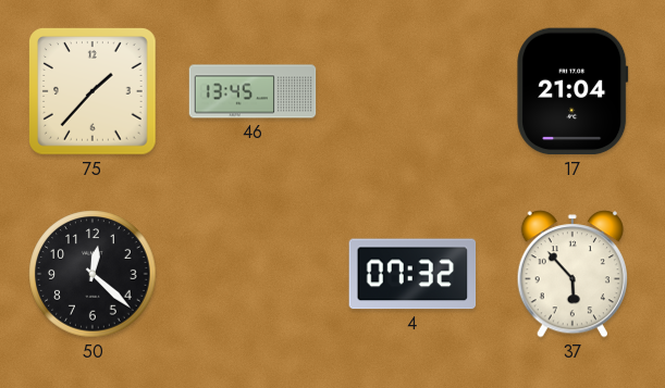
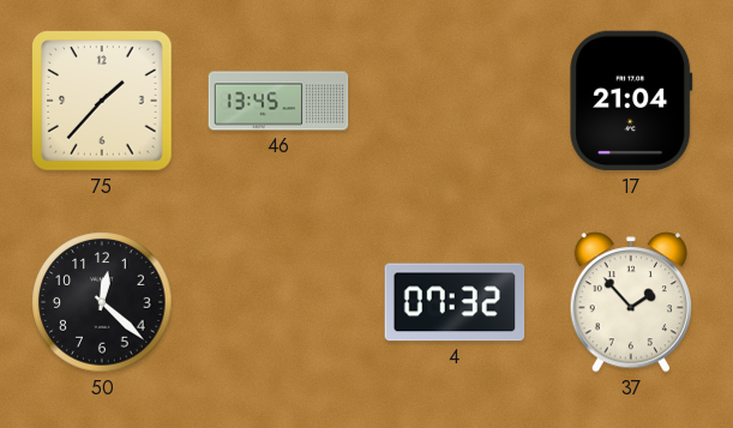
37: 5:53 -> 1:53 (631, 302)
